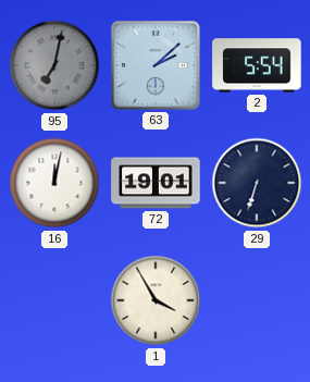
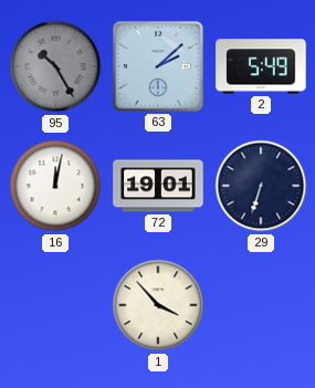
95: 7:02 -> 10:25 (55, 66)
2: 5:54 -> 5:49 (261, 66)
1: 3:55 -> 3:53 (158, 305)
